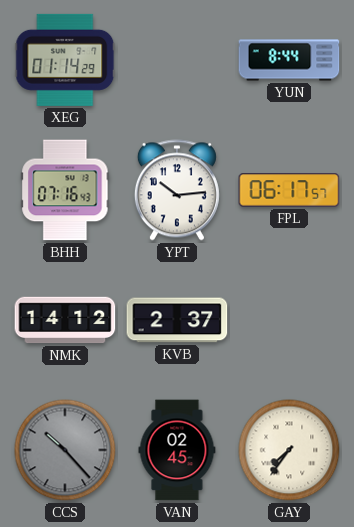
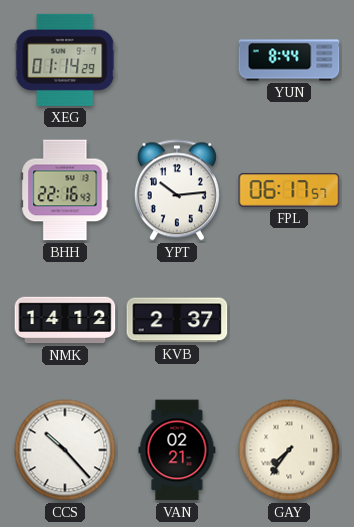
BHH: 07:16 -> 22:16 (65, 190)
CCS dial: grey -> white (65, 450)
VAN: 02:45 -> 02:21 (177, 450)
